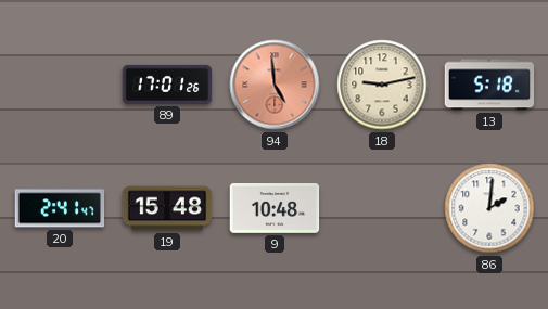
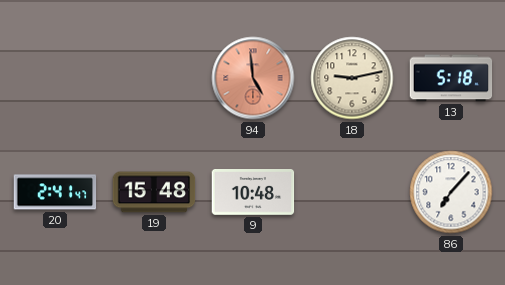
89: 17:01 -> none (167, 85)
86: 2:01 -> 7:07 (451, 192)
